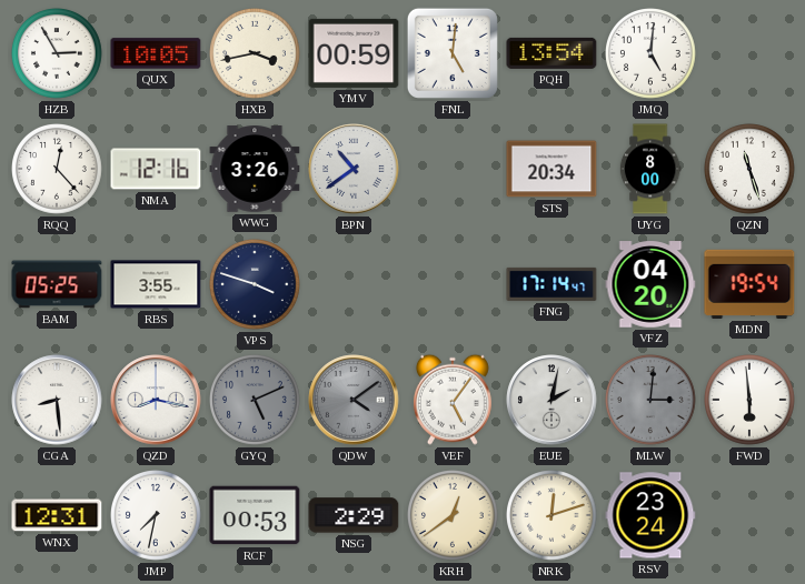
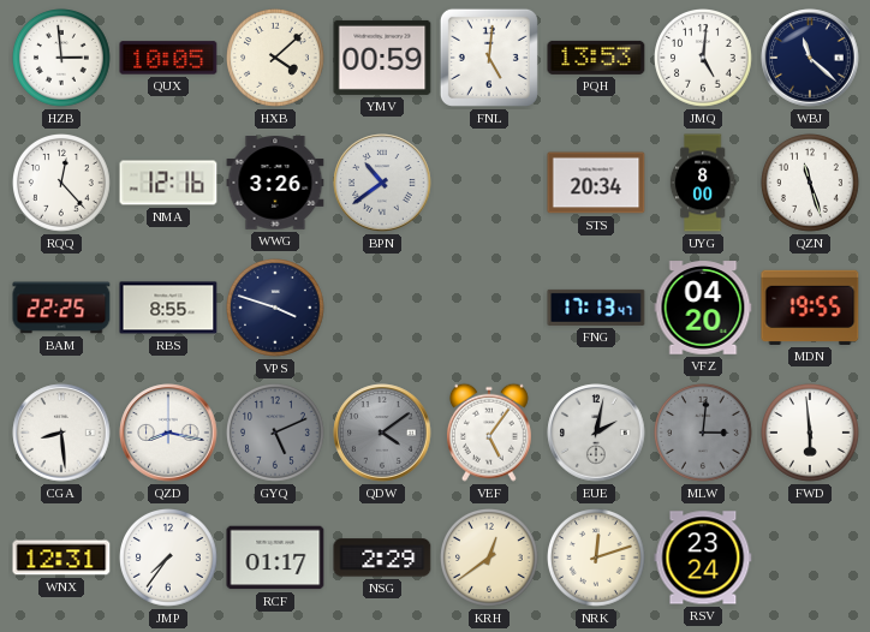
HZB: 2:55 -> 2:59 (62, 59)
HXB: 3:43 -> 4:08 (276, 59)
PQH: 13:54 -> 13:53 (596, 58)
WBJ: none -> 11:22 (810, 58)
BAM: 05:25 -> 22:25 (61, 308)
RBS: 3:55 -> 8:55 (168, 308)
FNG: 17:14 -> 17:13 (596, 308)
MDN: 19:54 -> 19:55 (810, 308)
JMP: 7:32 -> 7:36 (169, 559)
RCF: 00:53 -> 01:17 (275, 558)
